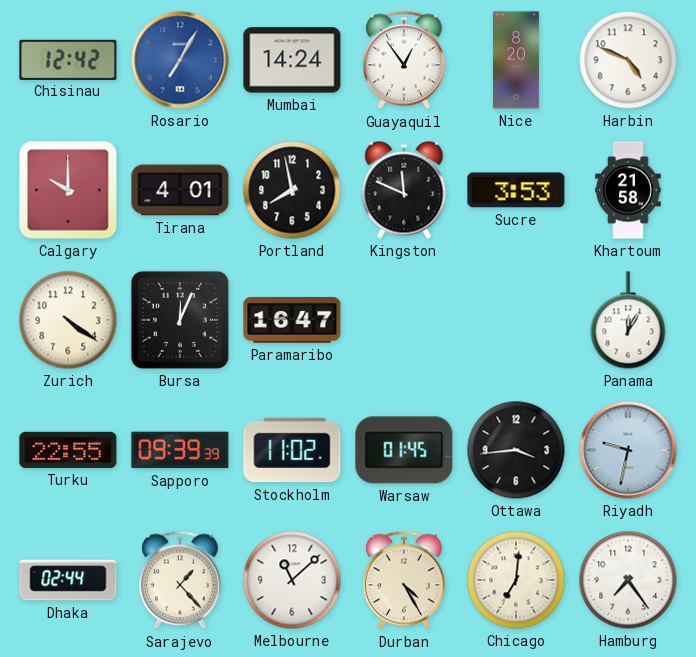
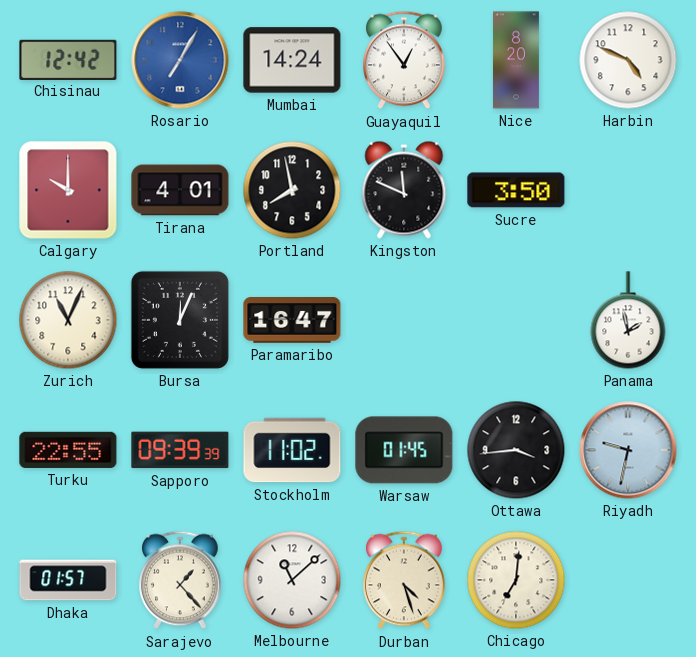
Sucre: 3:53 -> 3:50 (516, 190)
Khartoum: 21:58 -> none (628, 190)
Zurich: 4:21 -> 11:04 (68, 320)
Panama: 12:05 -> 1:58 (628, 320)
Dhaka: 02:44 -> 01:57 (68, 580)
Durban: 4:25 -> 4:27 (405, 580)
Hamburg: 7:24 -> none (628, 580)
